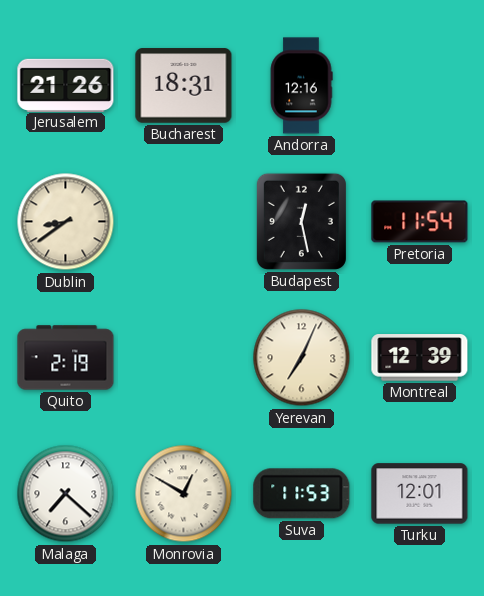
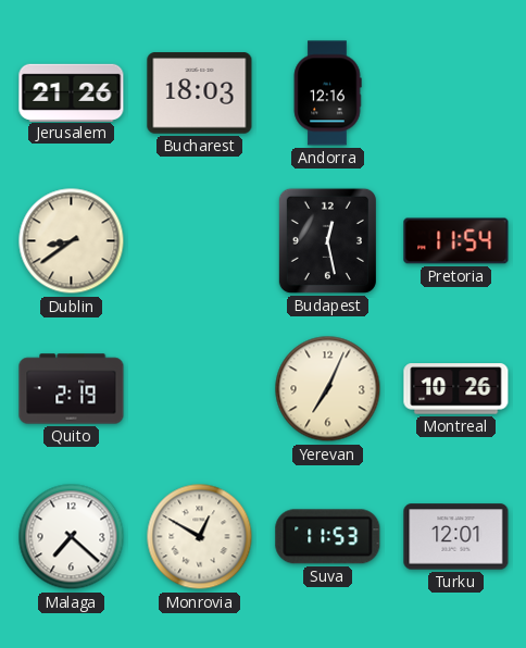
Bucharest: 18:31 -> 18:03 (200, 94)
Montreal: 12:39 -> 10:26 (456, 389)
